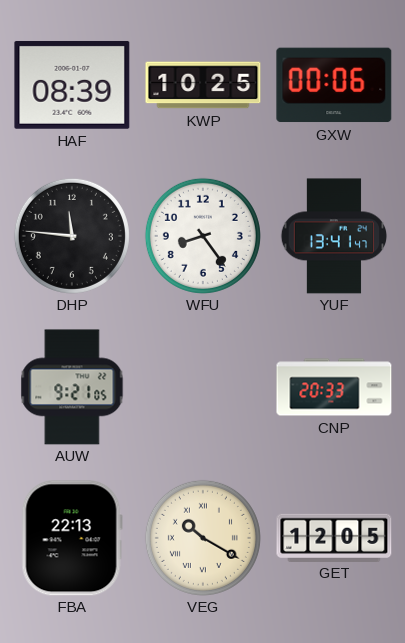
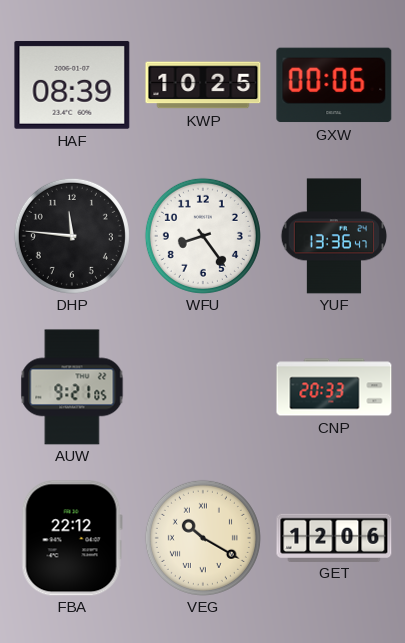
YUF: 13:41 -> 13:36 (334, 236)
FBA: 22:13 -> 22:12 (72, 538)
GET: 12:05 -> 12:06 (334, 537)
